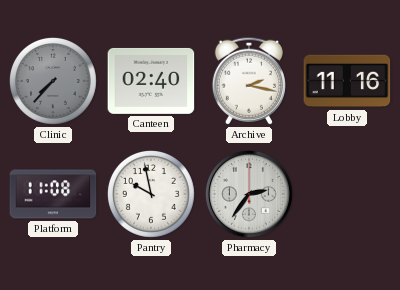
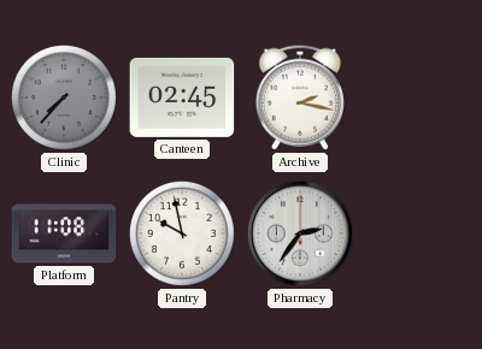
Canteen: 02:40 -> 02:45 (182, 97)
Lobby: 11:16 -> none (347, 81)
